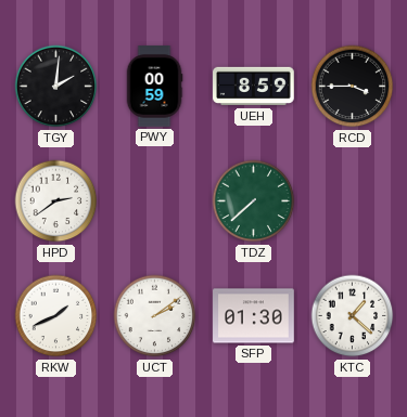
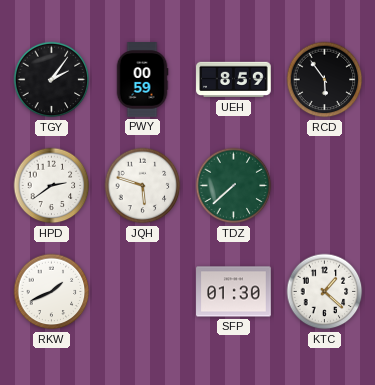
TGY: 2:01 -> 2:06 (52, 80)
RCD: 3:45 -> 5:54 (325, 80)
JQH: none -> 5:48 (143, 186)
UCT: 2:09 -> none (155, 316)
